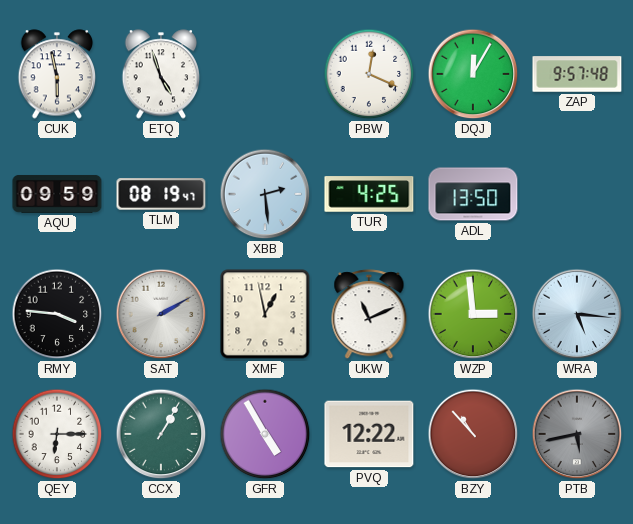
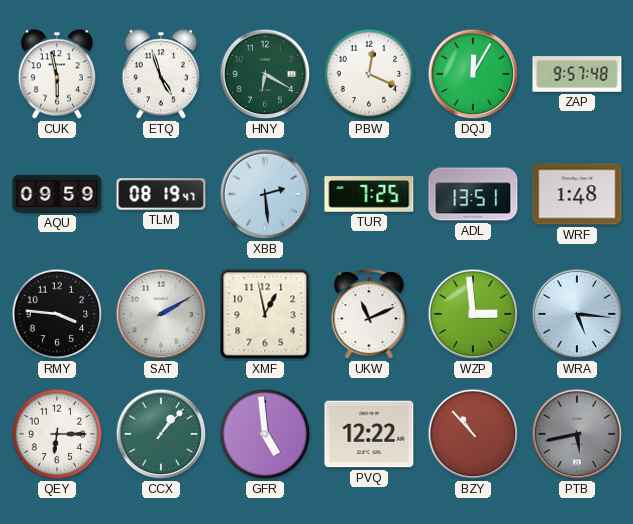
HNY: none -> 6:20 (265, 74)
TUR: 4:25 -> 7:25 (369, 194)
ADL: 13:50 -> 13:51 (473, 194)
WRF: none -> 1:48 (577, 194)
CCX: 1:05 -> 1:07 (161, 434)
GFR: 4:55 -> 4:59 (265, 434)
